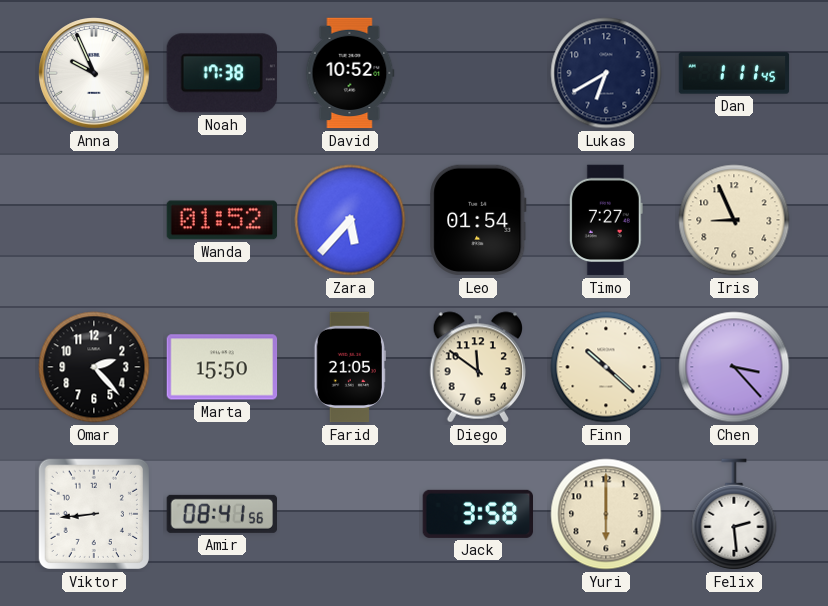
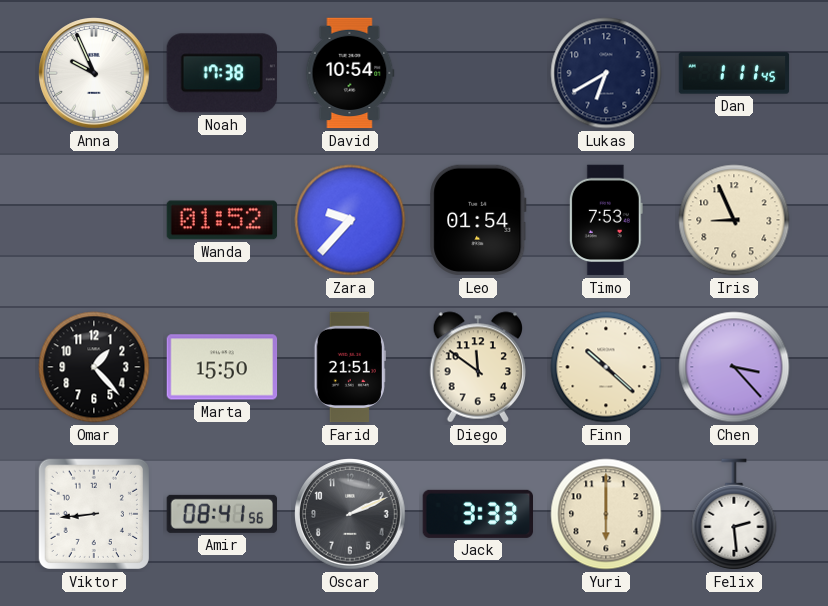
David: 10:52 -> 10:54 (350, 73)
Zara: 5:37 -> 9:37 (350, 220)
Timo: 7:27 -> 7:53 (606, 220)
Omar: 2:23 -> 1:23 (94, 367)
Farid: 21:05 -> 21:51 (350, 367)
Oscar: none -> 2:11 (350, 514)
Jack: 3:58 -> 3:33 (477, 514)
